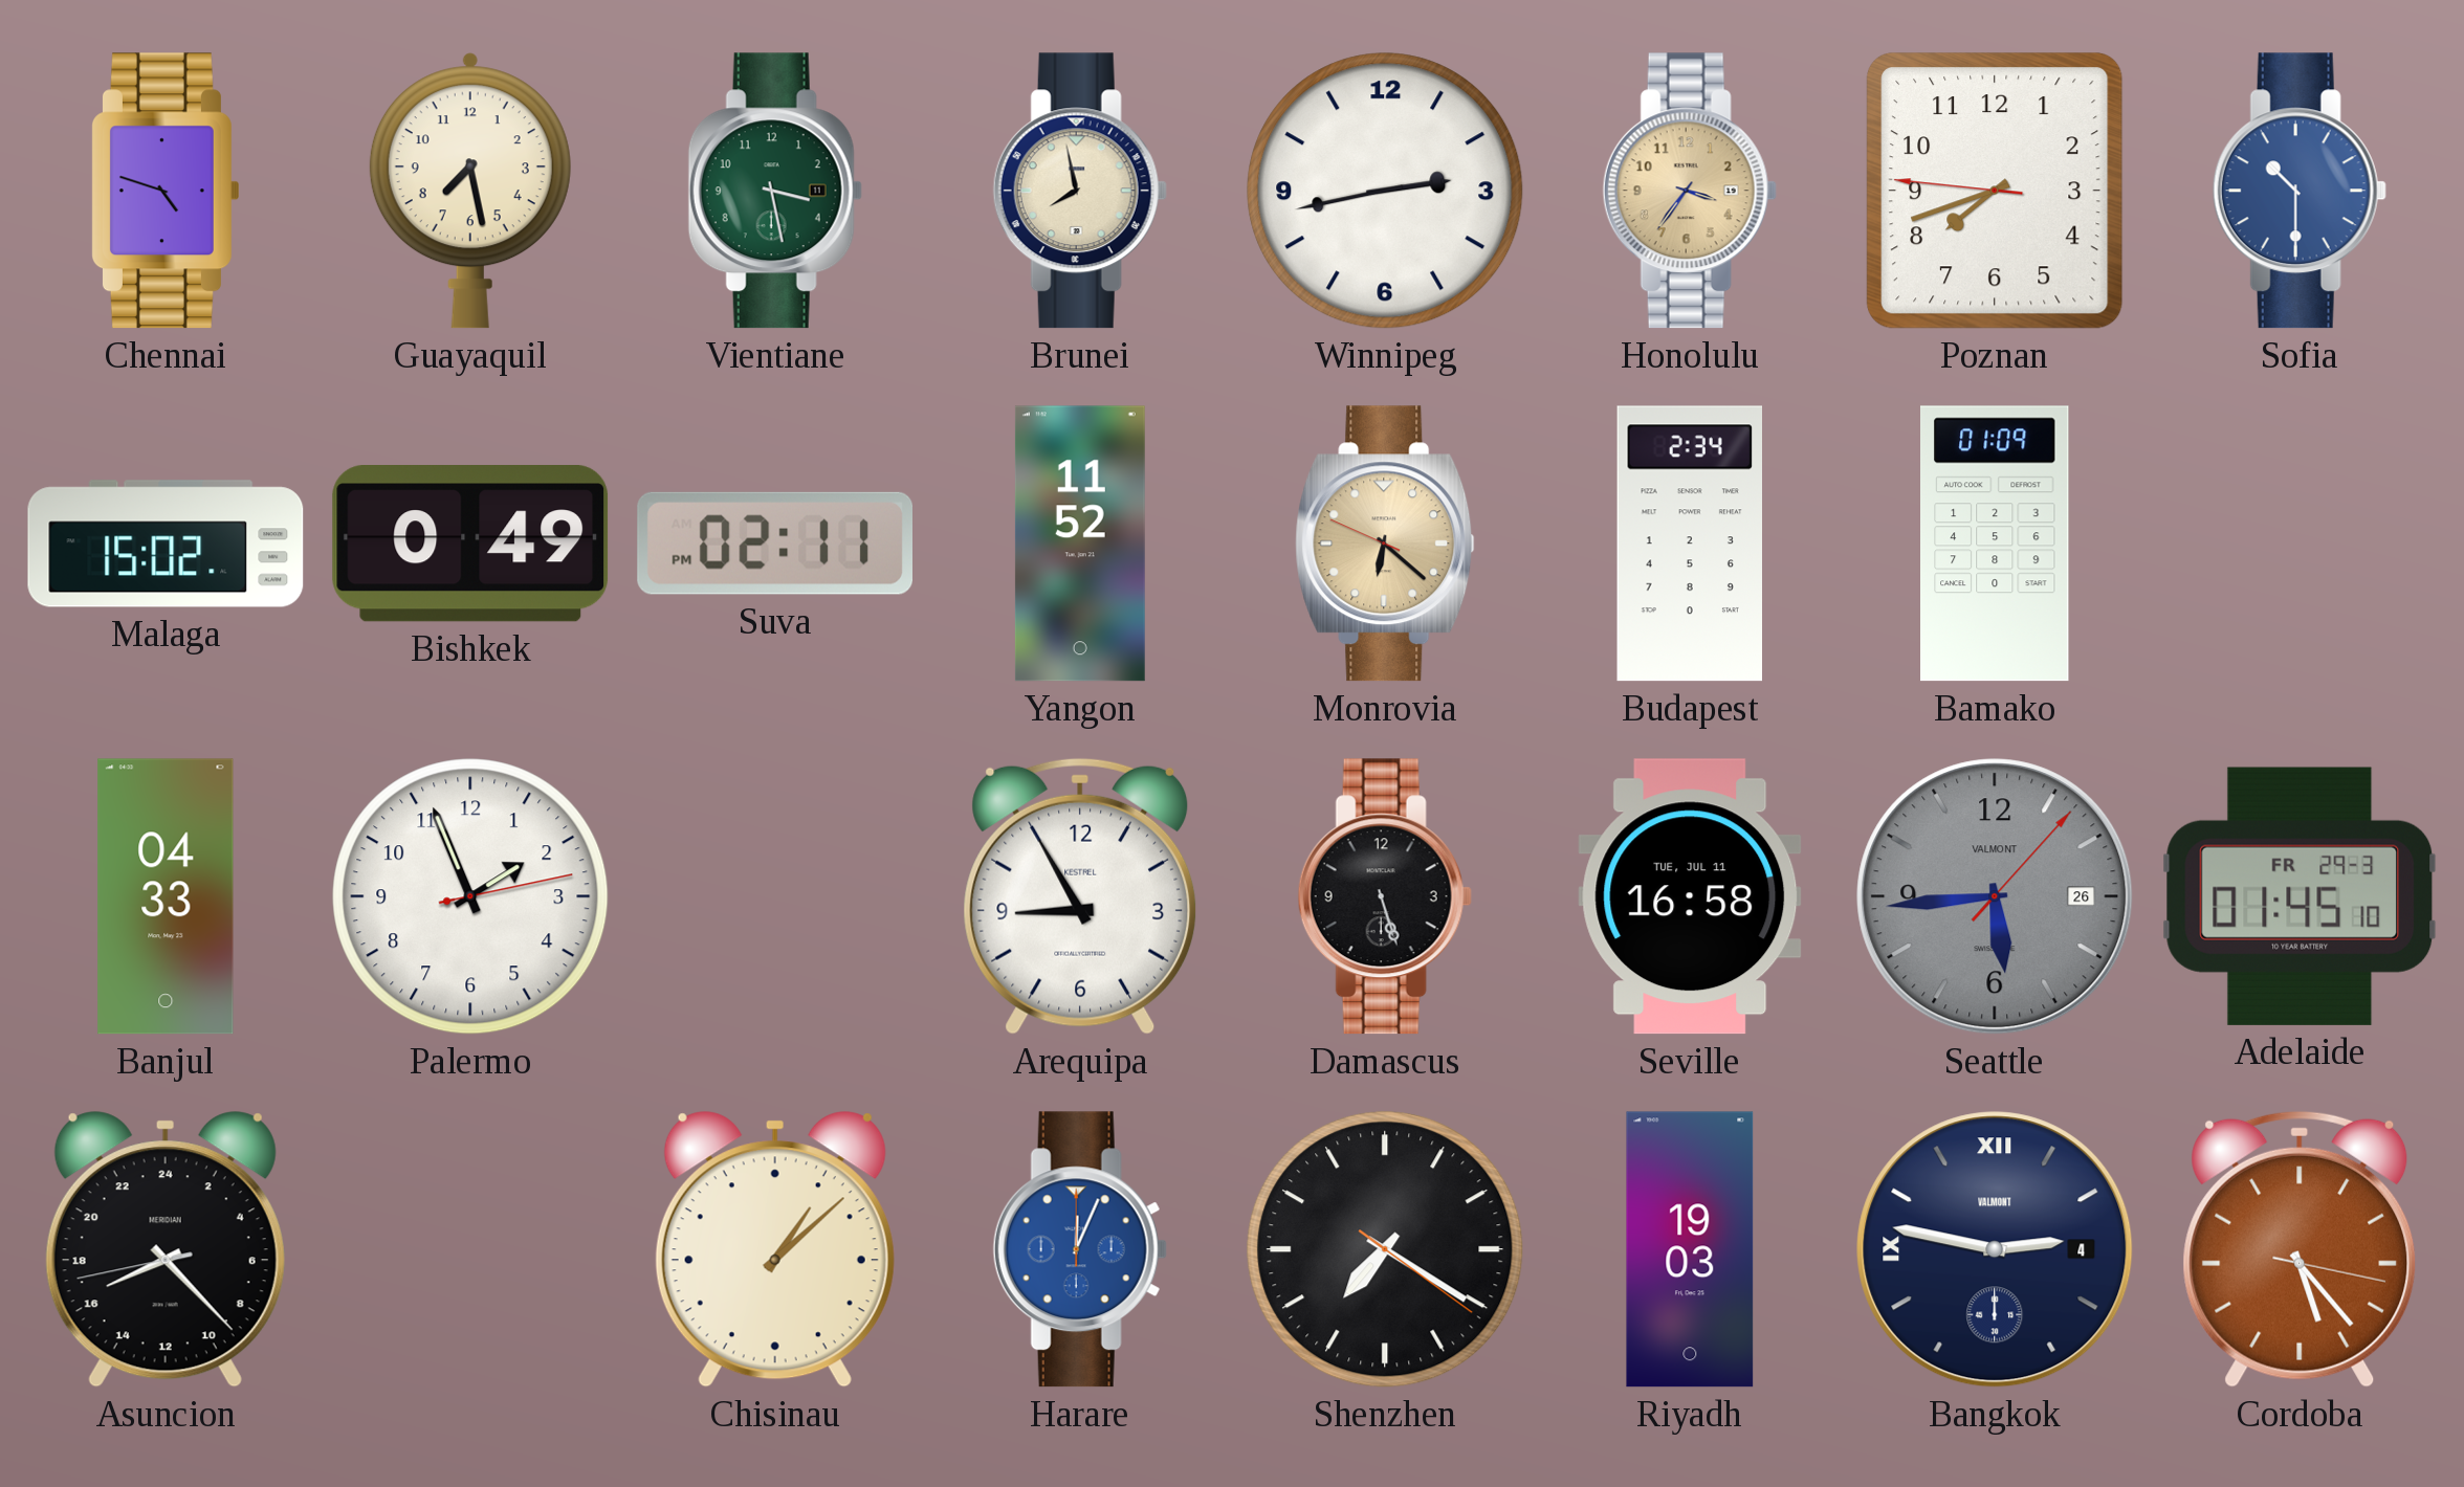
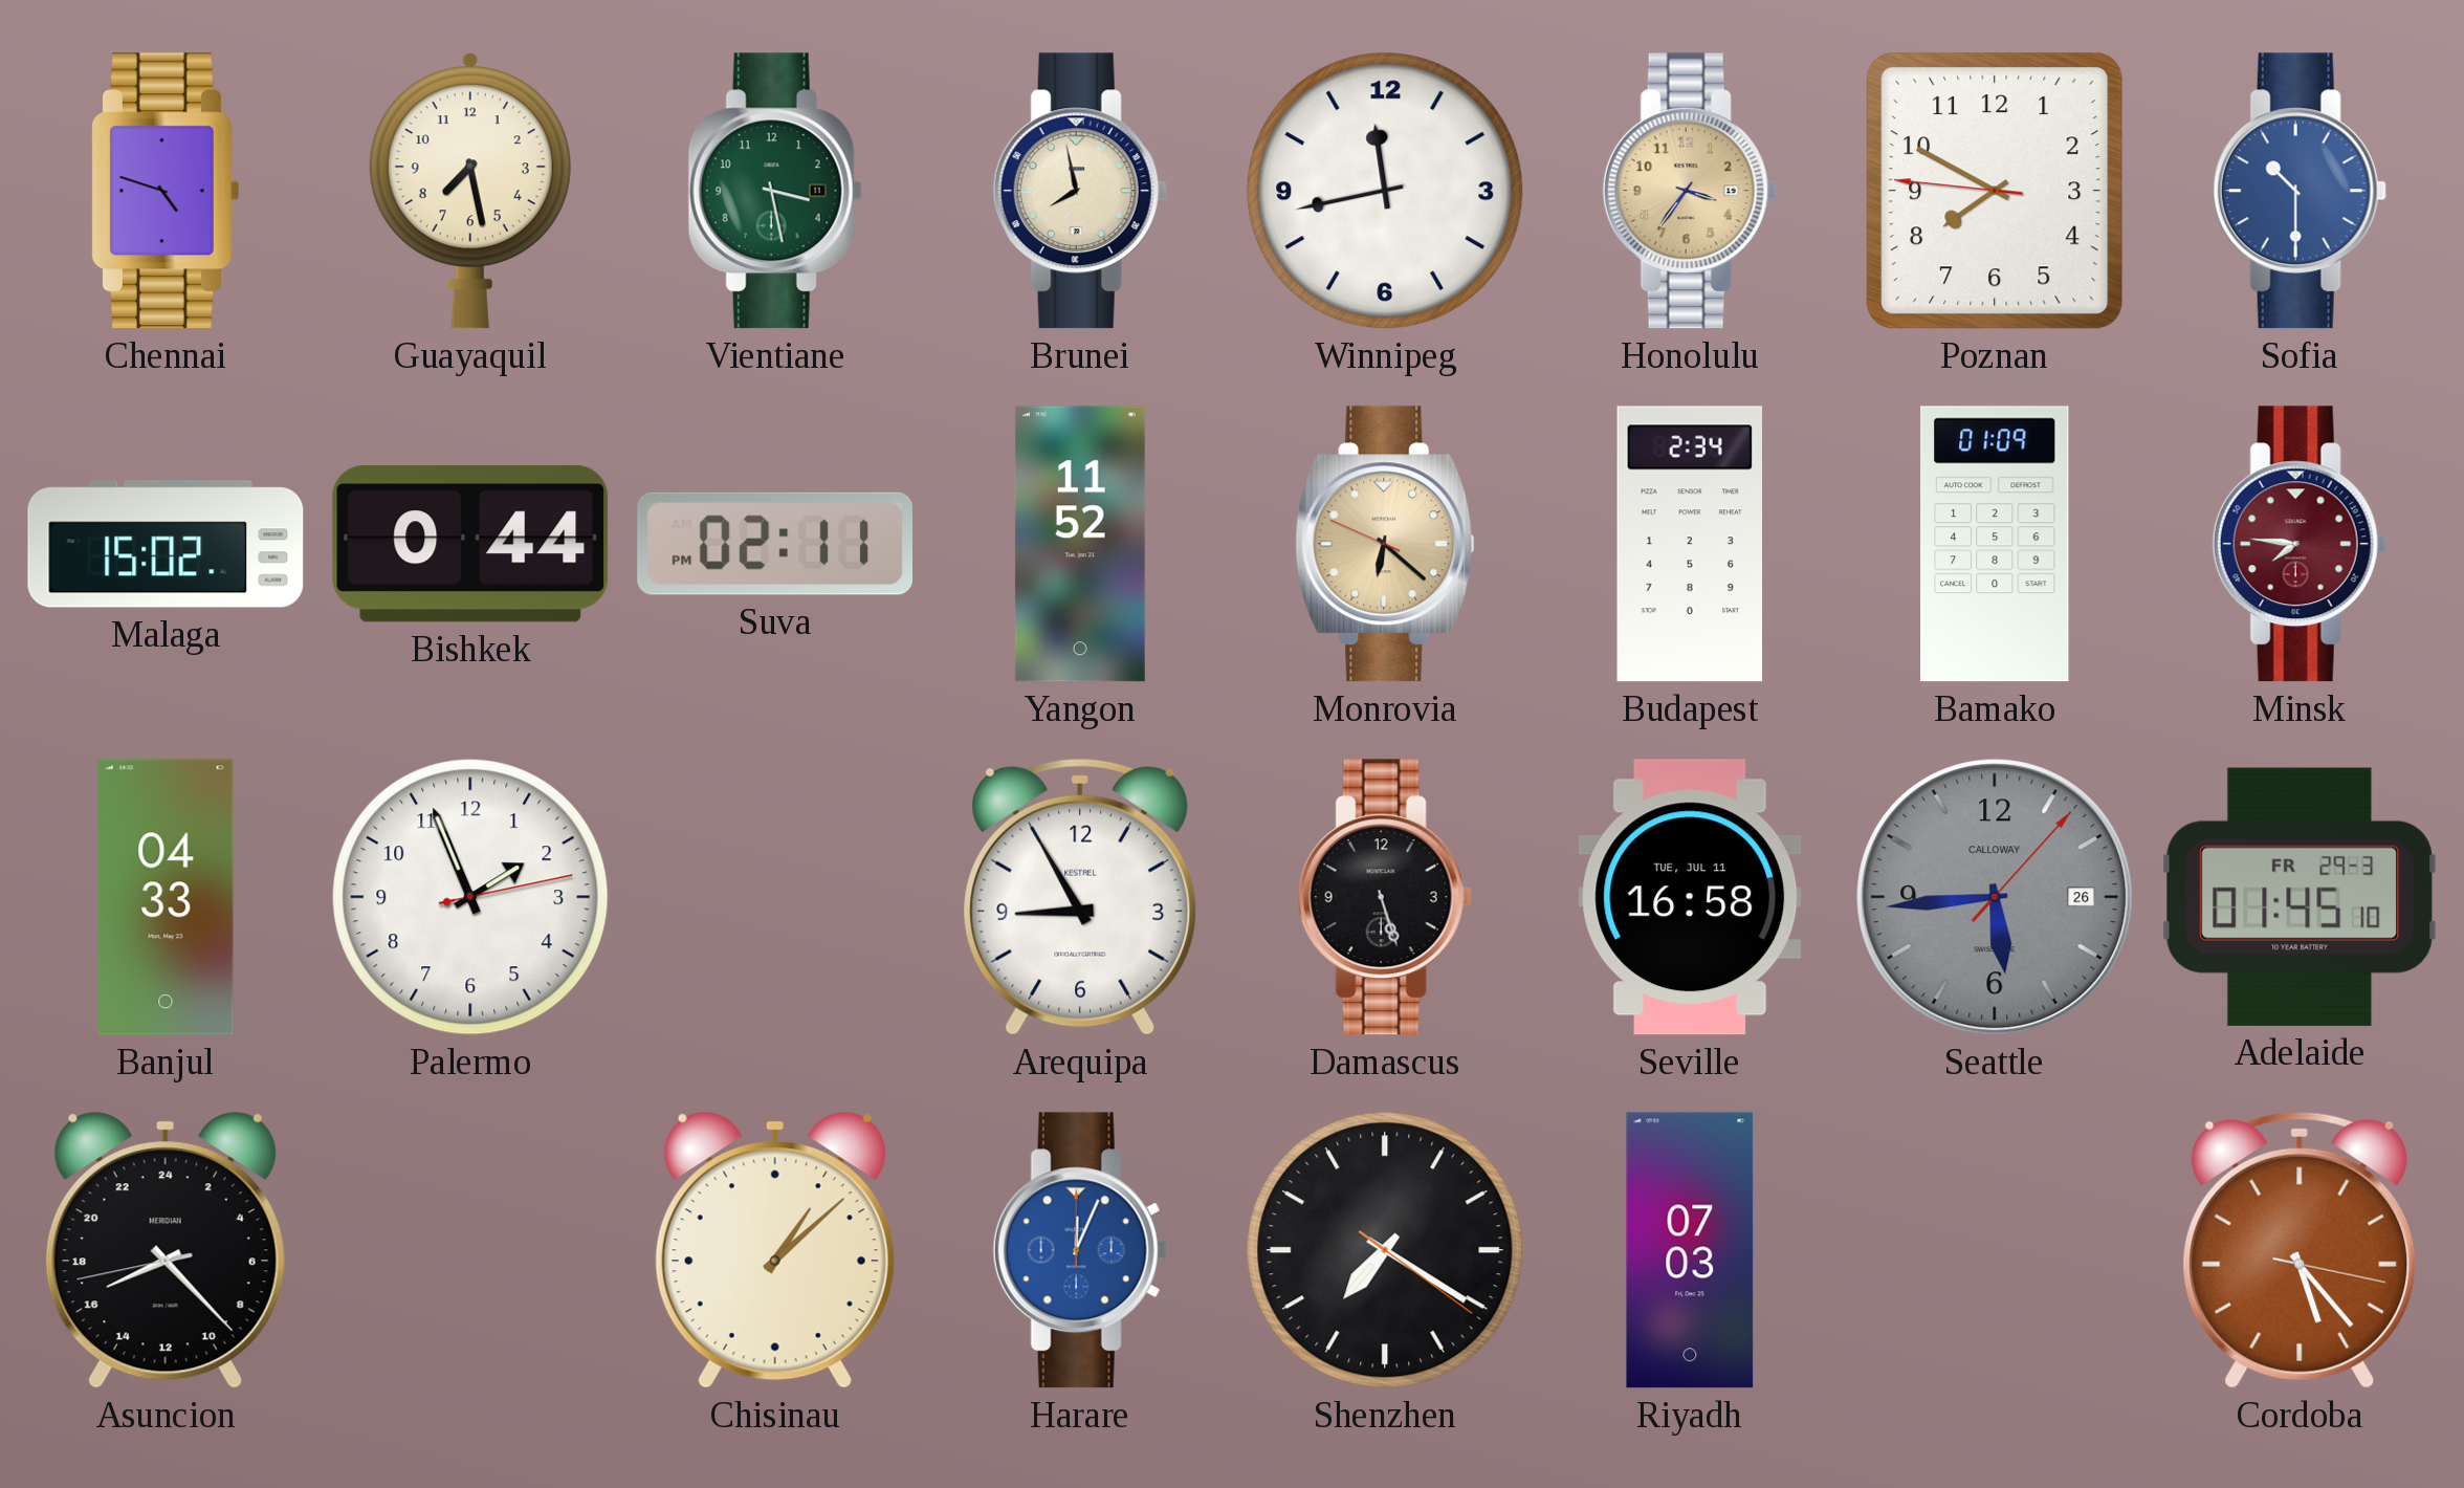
Winnipeg: 2:43 -> 11:43 (1385, 191)
Poznan: 7:41 -> 7:49 (1995, 192)
Bishkek: 0:49 -> 0:44 (470, 545)
Minsk: none -> 7:46 (2300, 544)
Seattle brand: VALMONT -> CALLOWAY (1995, 897)
Riyadh: 19:03 -> 07:03 (1690, 1250)
Bangkok: 2:47 -> none (1995, 1249)
